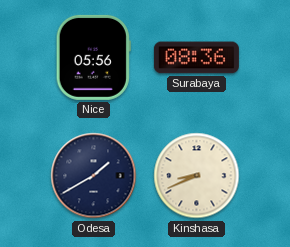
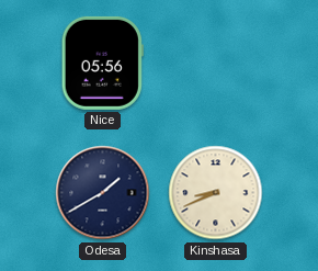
Surabaya: 08:36 -> none (196, 58)
